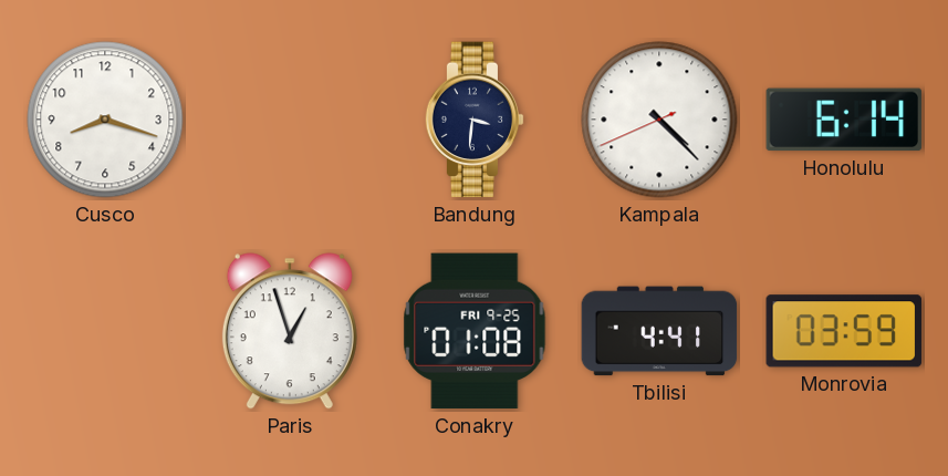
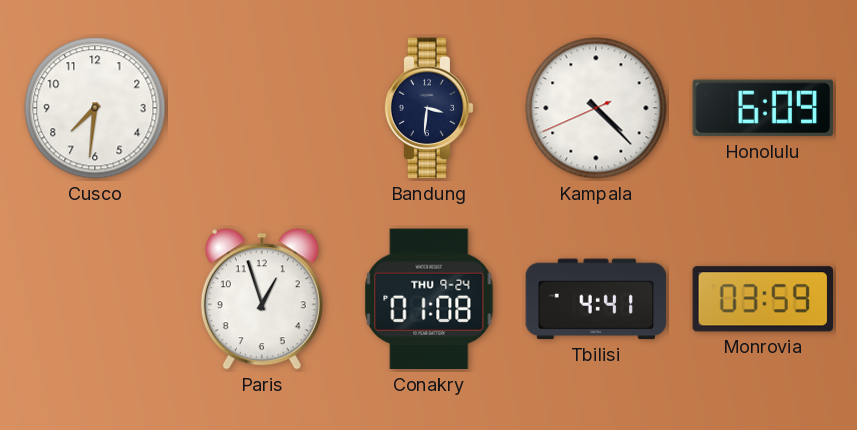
Cusco: 8:18 -> 7:31 (95, 108)
Honolulu: 6:14 -> 6:09 (763, 108)
Conakry date: FRI 9-25 -> THU 9-24 (429, 299)
